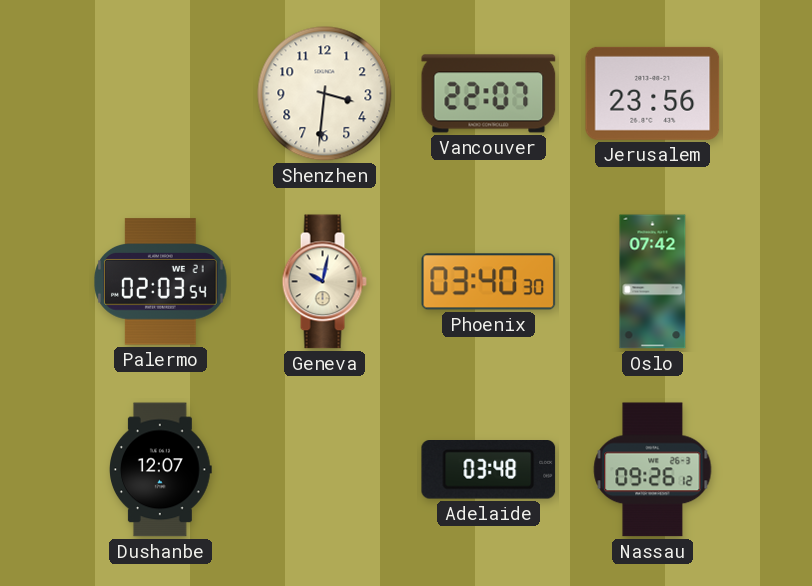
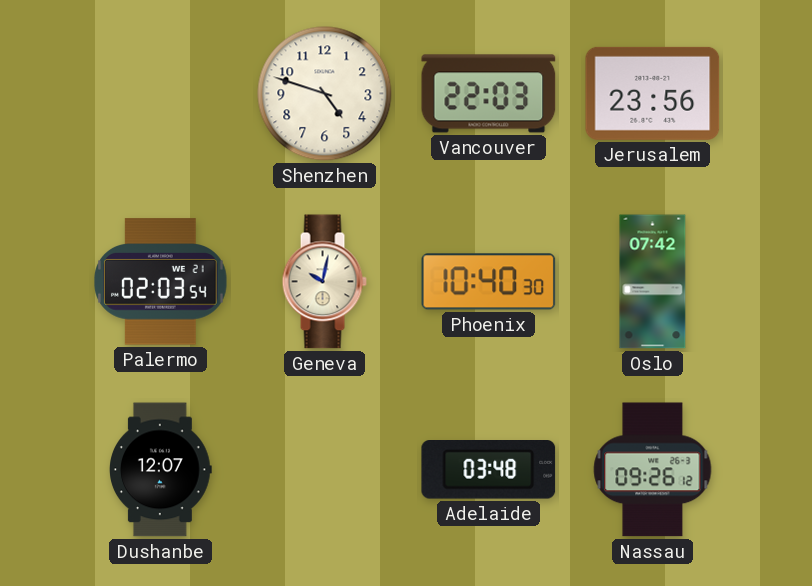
Shenzhen: 3:31 -> 4:48 (325, 94)
Vancouver: 22:07 -> 22:03 (489, 94)
Phoenix: 03:40 -> 10:40 (489, 282)
